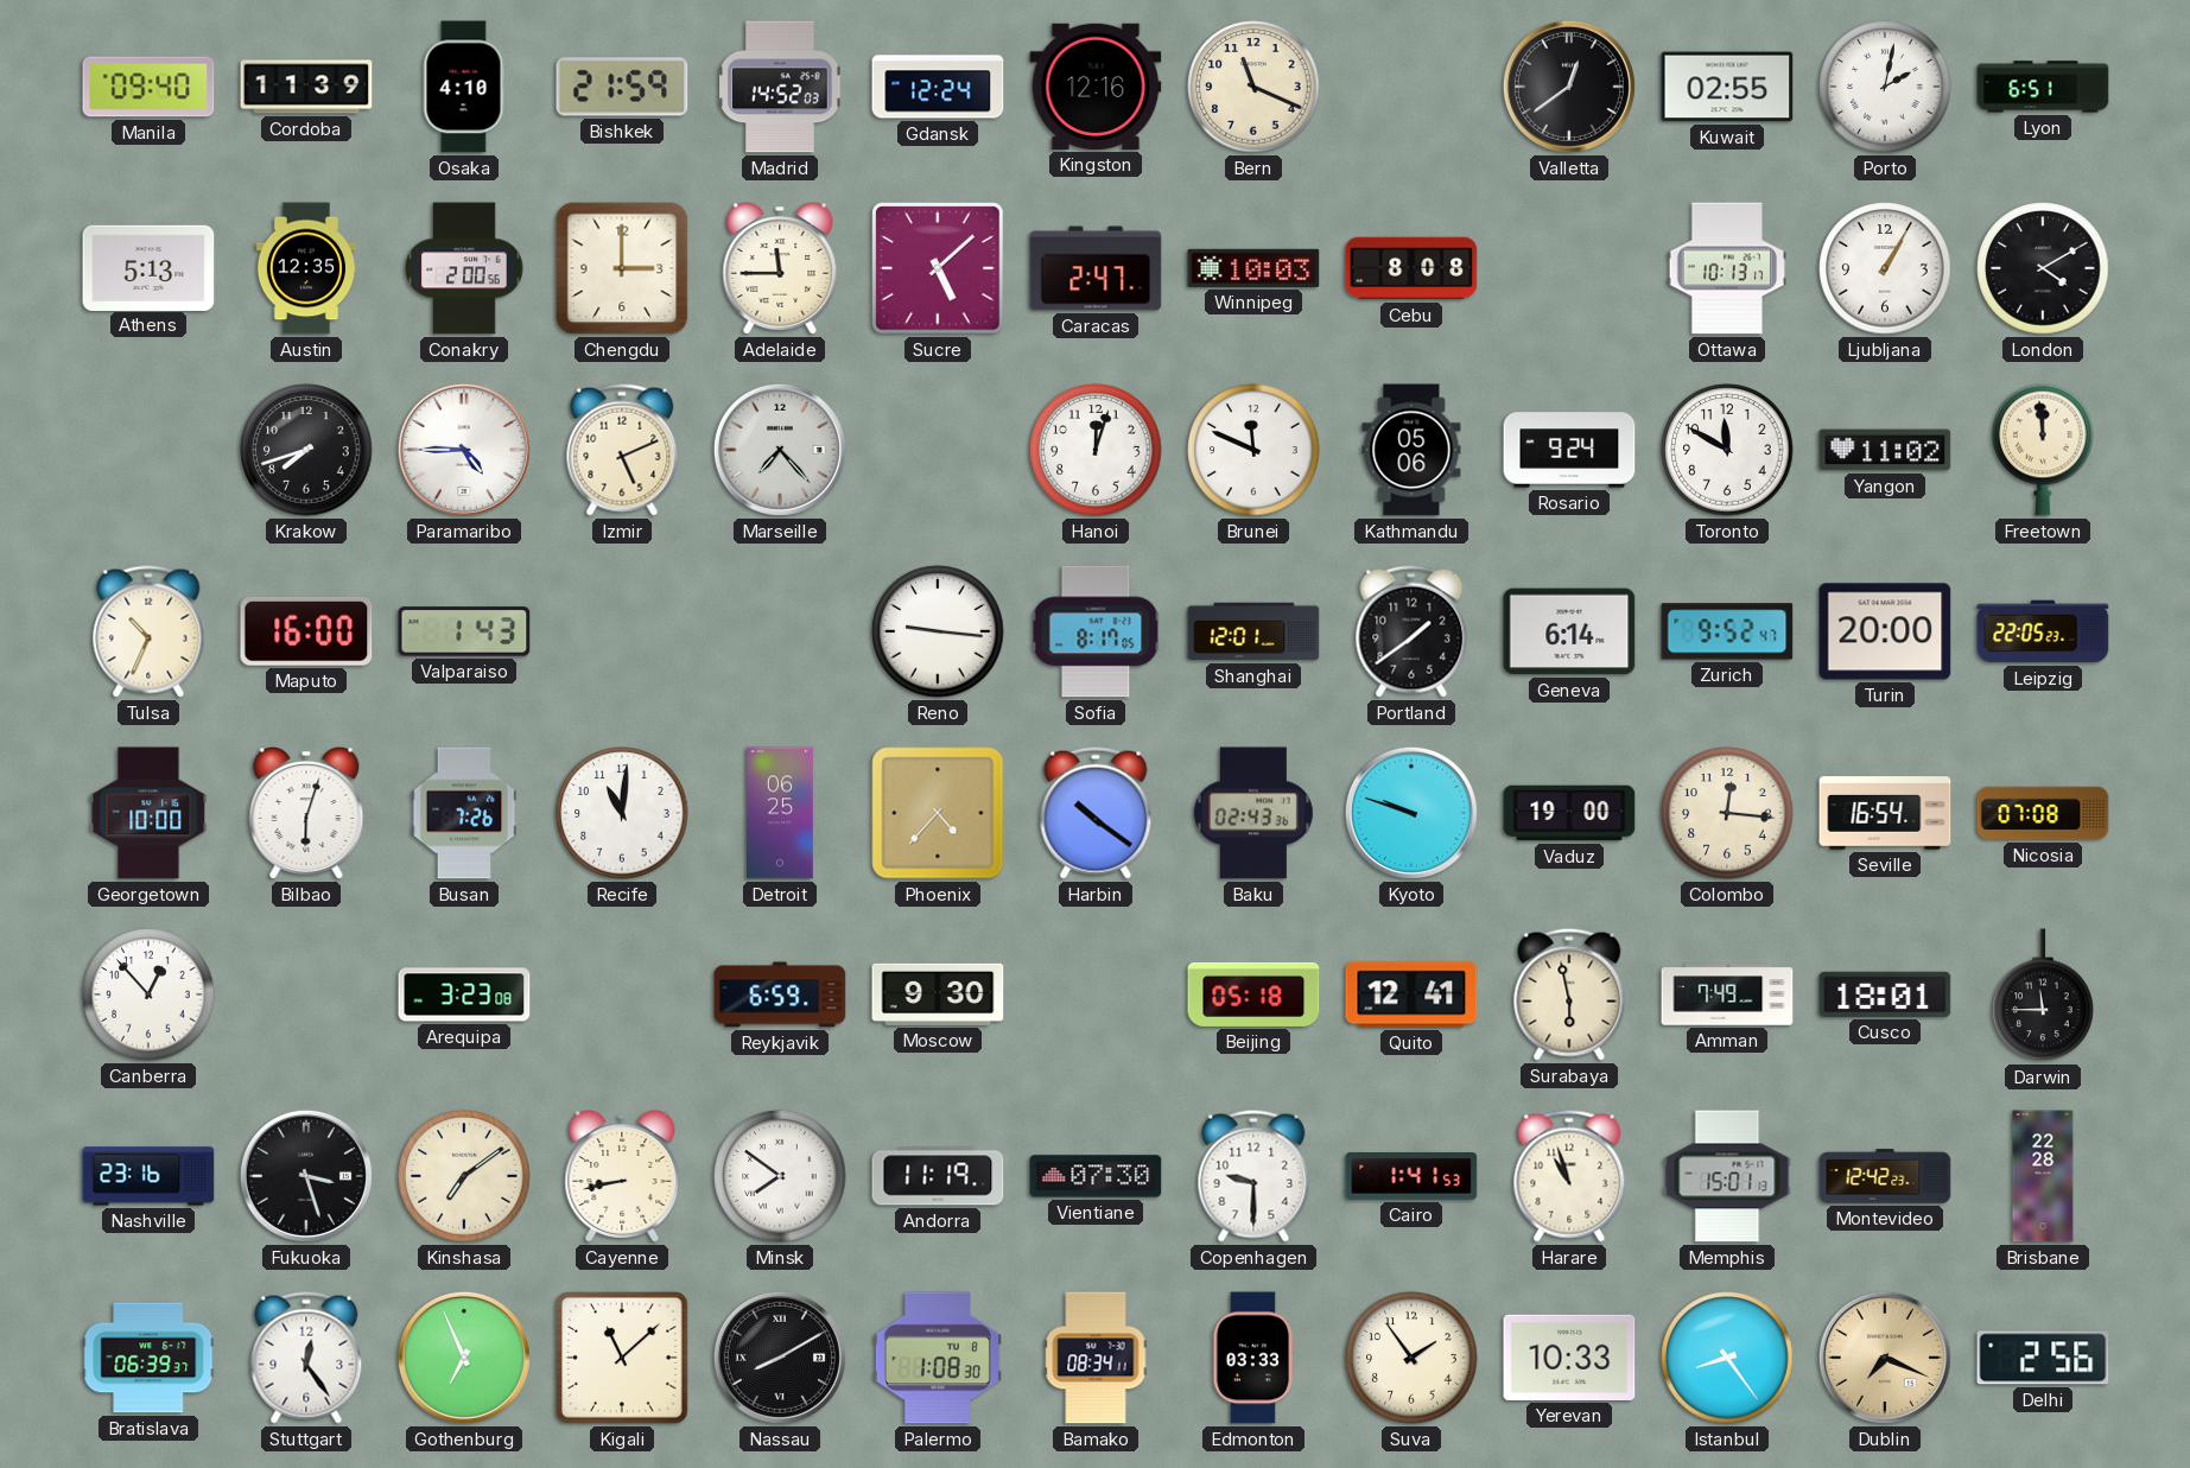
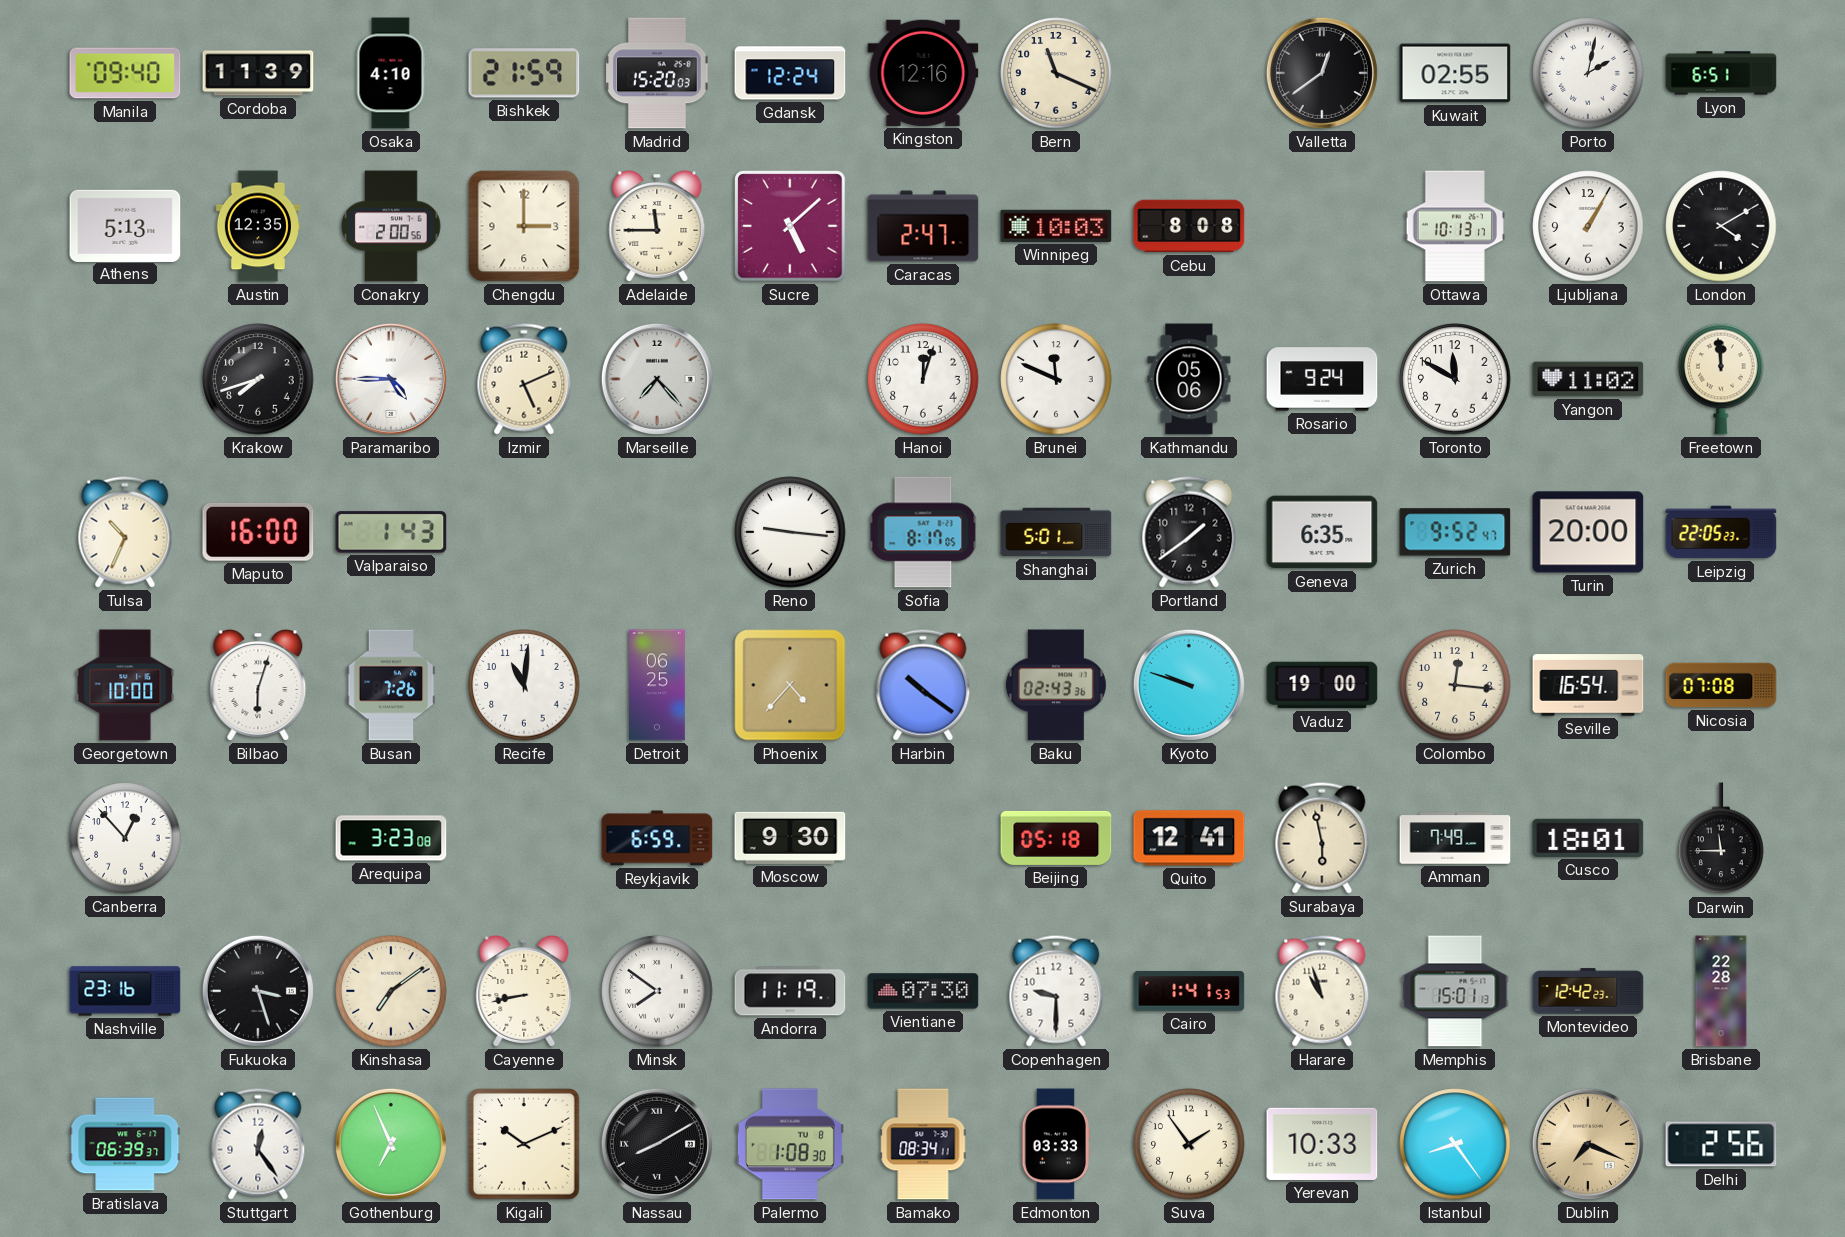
Madrid: 14:52 -> 15:20 (657, 73)
Shanghai: 12:01 -> 5:01 (1056, 532)
Geneva: 6:14 -> 6:35 (1322, 532)
Kigali: 11:08 -> 10:11 (524, 1144)
